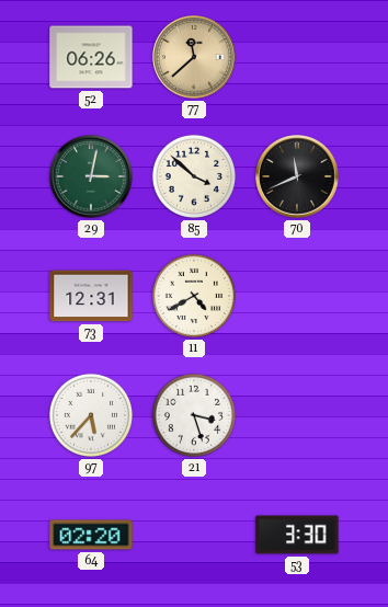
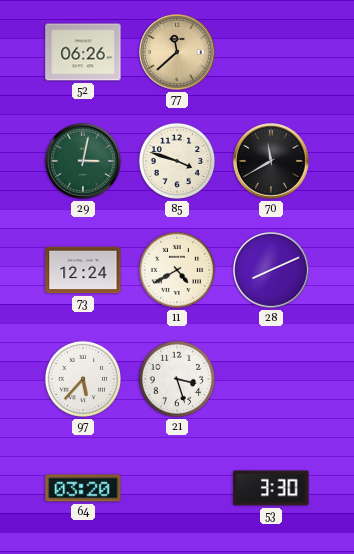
85: 3:52 -> 3:48 (177, 161)
70: 11:41 -> 11:40 (272, 162)
73: 12:31 -> 12:24 (83, 270)
28: none -> 8:11 (272, 271)
64: 02:20 -> 03:20 (83, 488)
